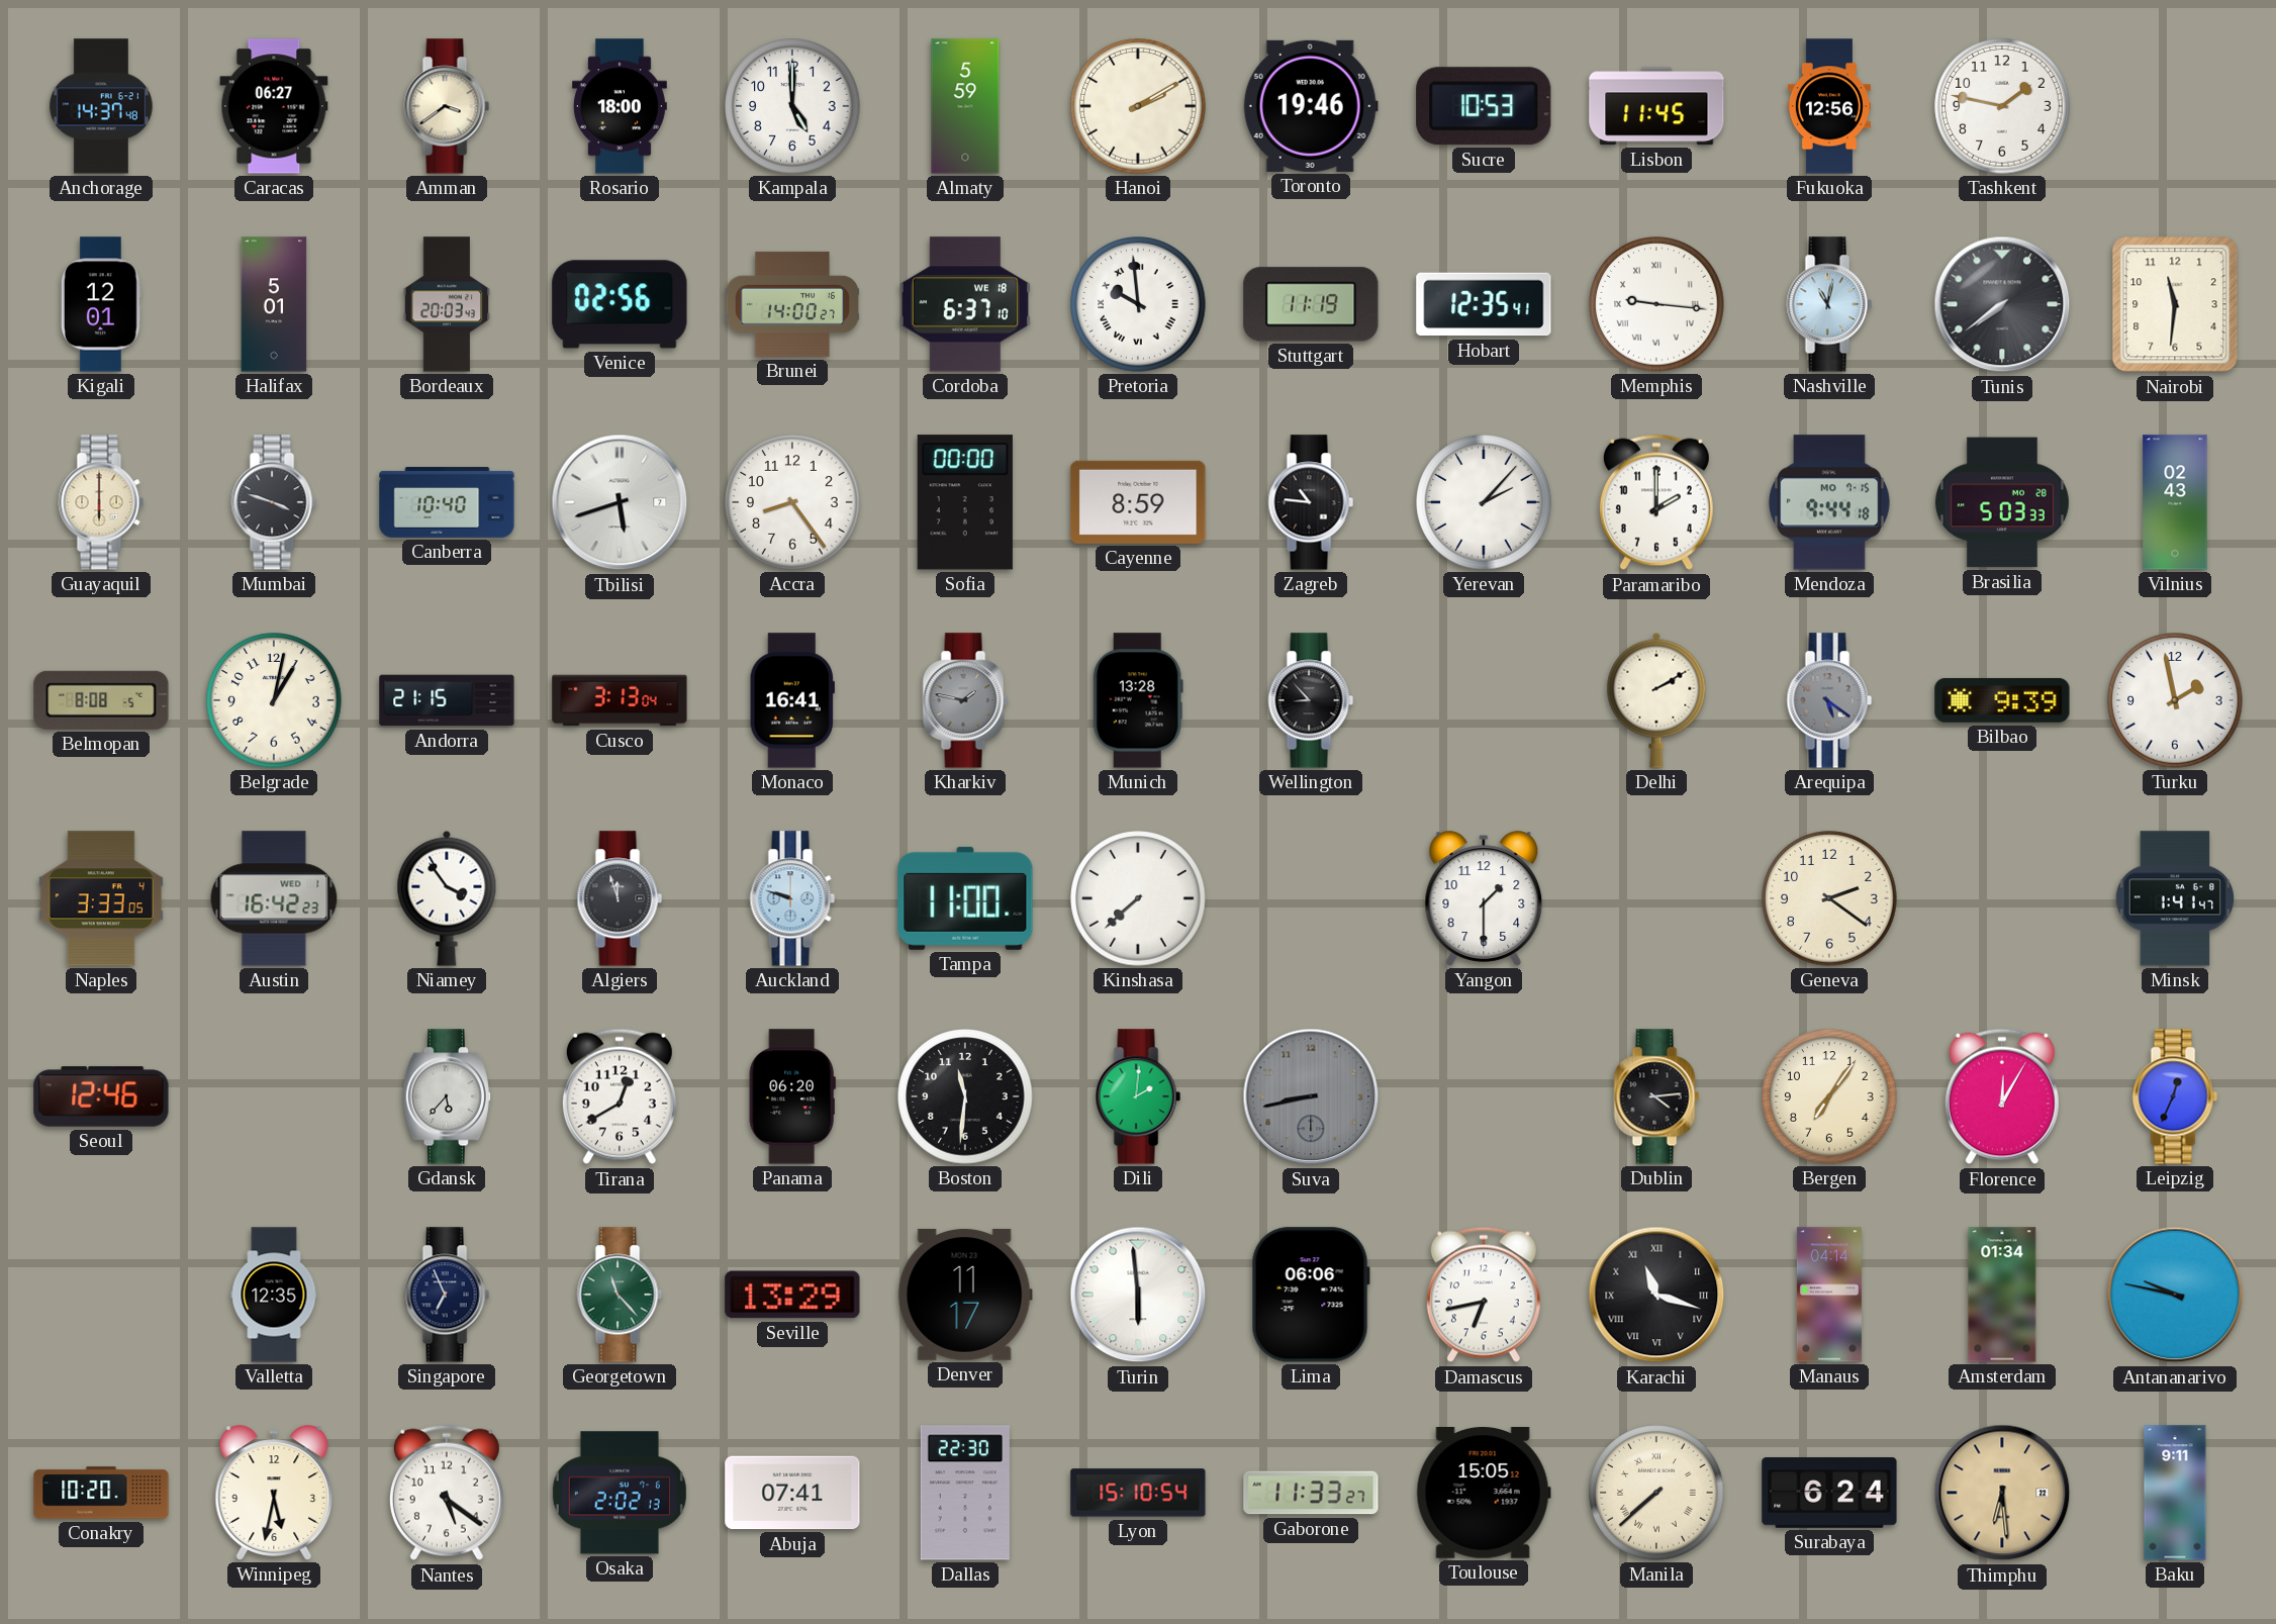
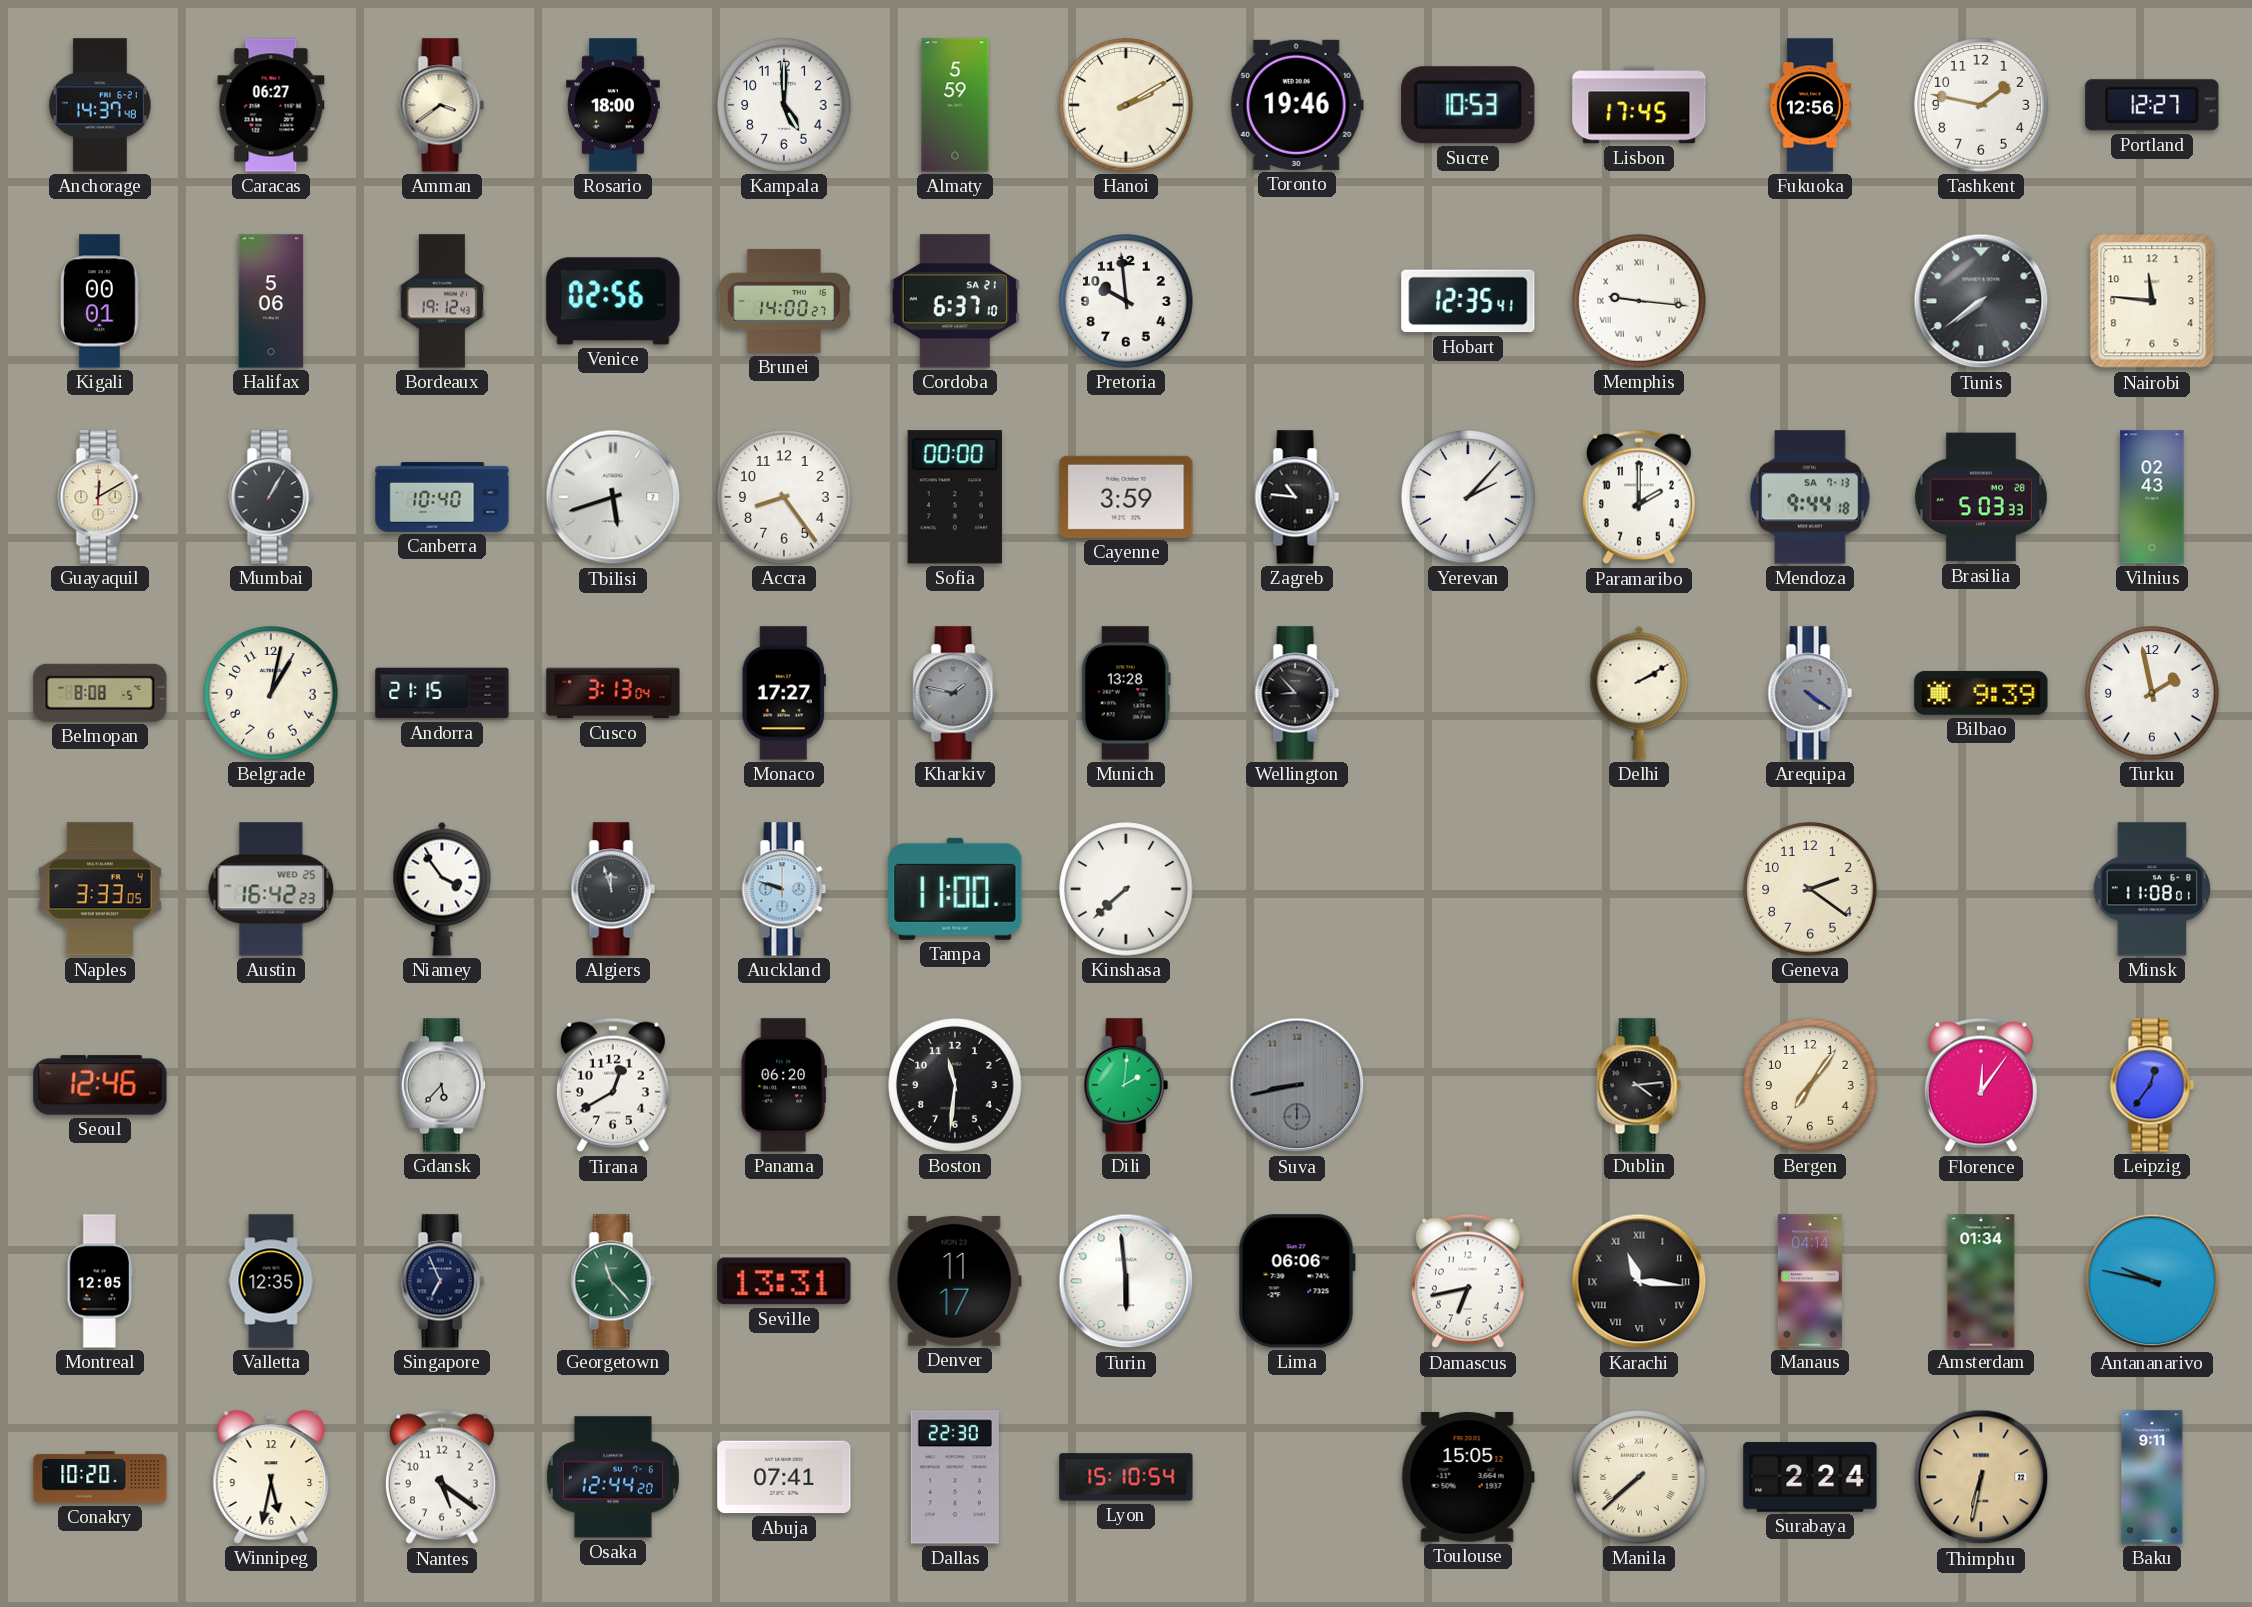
Lisbon: 11:45 -> 17:45 (1639, 105)
Portland: none -> 12:27 (2152, 105)
Kigali: 12:01 -> 00:01 (100, 301)
Halifax: 5:01 -> 5:06 (271, 301)
Bordeaux: 20:03 -> 19:12 (442, 301)
Cordoba date: WE 18 -> SA 21 (955, 301)
Pretoria numerals: Roman -> Arabic (1126, 301)
Stuttgart: 11:19 -> none (1311, 304)
Nashville: 11:02 -> none (1829, 304)
Nairobi: 11:31 -> 11:46 (2152, 301)
Guayaquil: 6:00 -> 12:10 (100, 497)
Mumbai: 3:48 -> 1:05 (271, 497)
Cayenne: 8:59 -> 3:59 (1126, 497)
Mendoza date: MO 7-15 -> SA 7-13 (1811, 497)
Monaco: 16:41 -> 17:27 (784, 693)
Arequipa: 5:21 -> 4:21 (1810, 693)
Austin date: WED 1 -> WED 25 (271, 889)
Yangon: 1:30 -> none (1484, 898)
Minsk: 1:41 -> 11:08 (2151, 889)
Florence: 12:05 -> 12:06 (1981, 1085)
Leipzig: 12:34 -> 12:36 (2152, 1085)
Montreal: none -> 12:05 (99, 1281)
Seville: 13:29 -> 13:31 (784, 1281)
Karachi: 11:18 -> 11:16 (1639, 1281)
Osaka: 2:02 -> 12:44 (613, 1477)
Gaborone: 11:33 -> none (1311, 1493)
Surabaya: 6:24 -> 2:24 (1810, 1477)
Thimphu: 6:29 -> 6:32 (1981, 1477)
